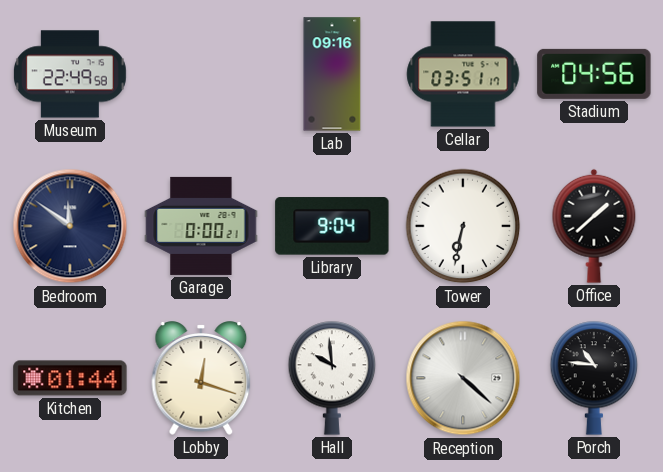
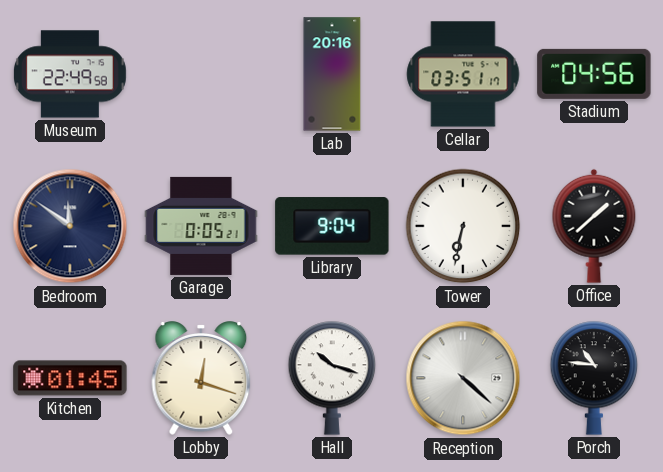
Lab: 09:16 -> 20:16 (332, 74)
Garage: 0:00 -> 0:05 (201, 226)
Kitchen: 01:44 -> 01:45 (70, 378)
Hall: 9:59 -> 10:18 (332, 378)
